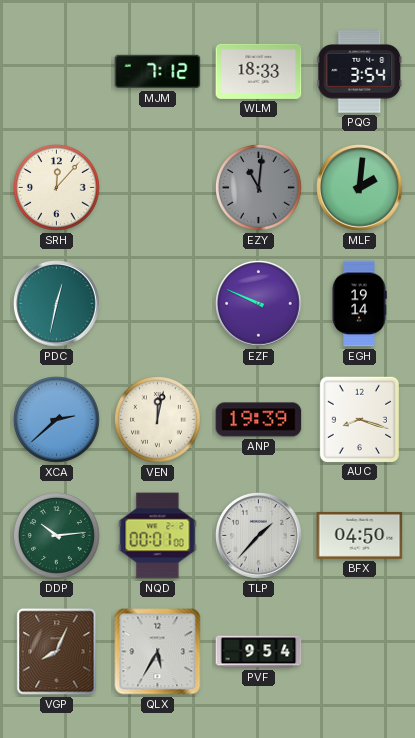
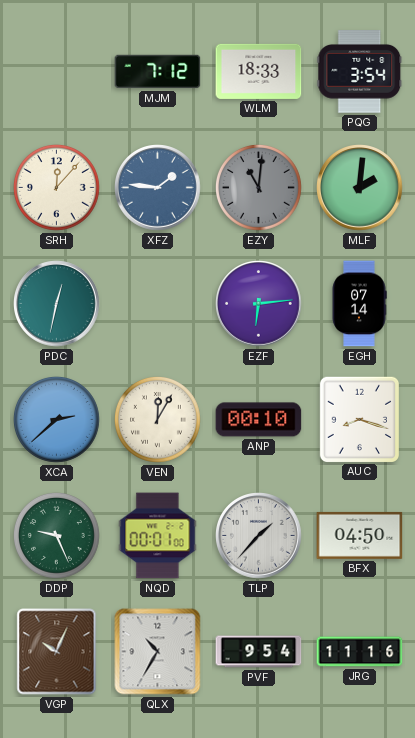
XFZ: none -> 1:46 (158, 188)
EZF: 9:49 -> 6:14 (259, 304)
EGH: 19:14 -> 07:14 (359, 304)
VEN: 12:02 -> 12:05 (158, 420)
ANP: 19:39 -> 00:10 (259, 420)
DDP: 10:14 -> 9:26 (57, 536)
VGP: 8:04 -> 10:04 (57, 652)
QLX: 5:35 -> 10:35 (158, 652)
JRG: none -> 11:16 (360, 652)
